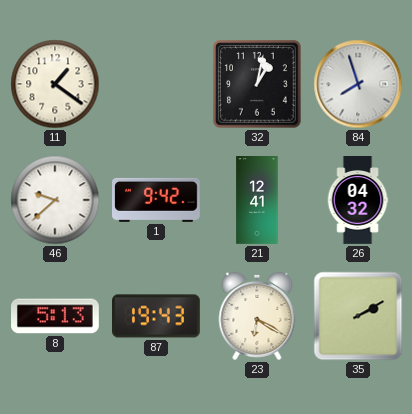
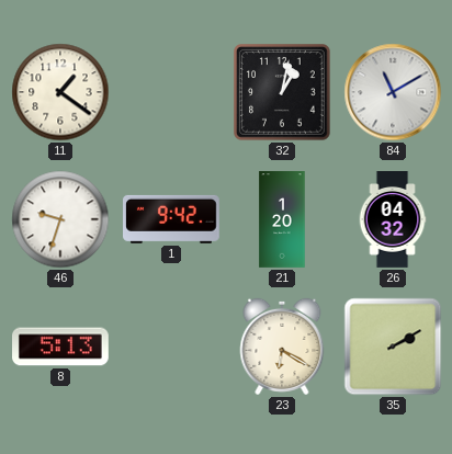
84: 7:57 -> 11:10 (393, 92)
46: 9:38 -> 9:33 (60, 219)
21: 12:41 -> 1:20 (282, 219)
87: 19:43 -> none (157, 316)
